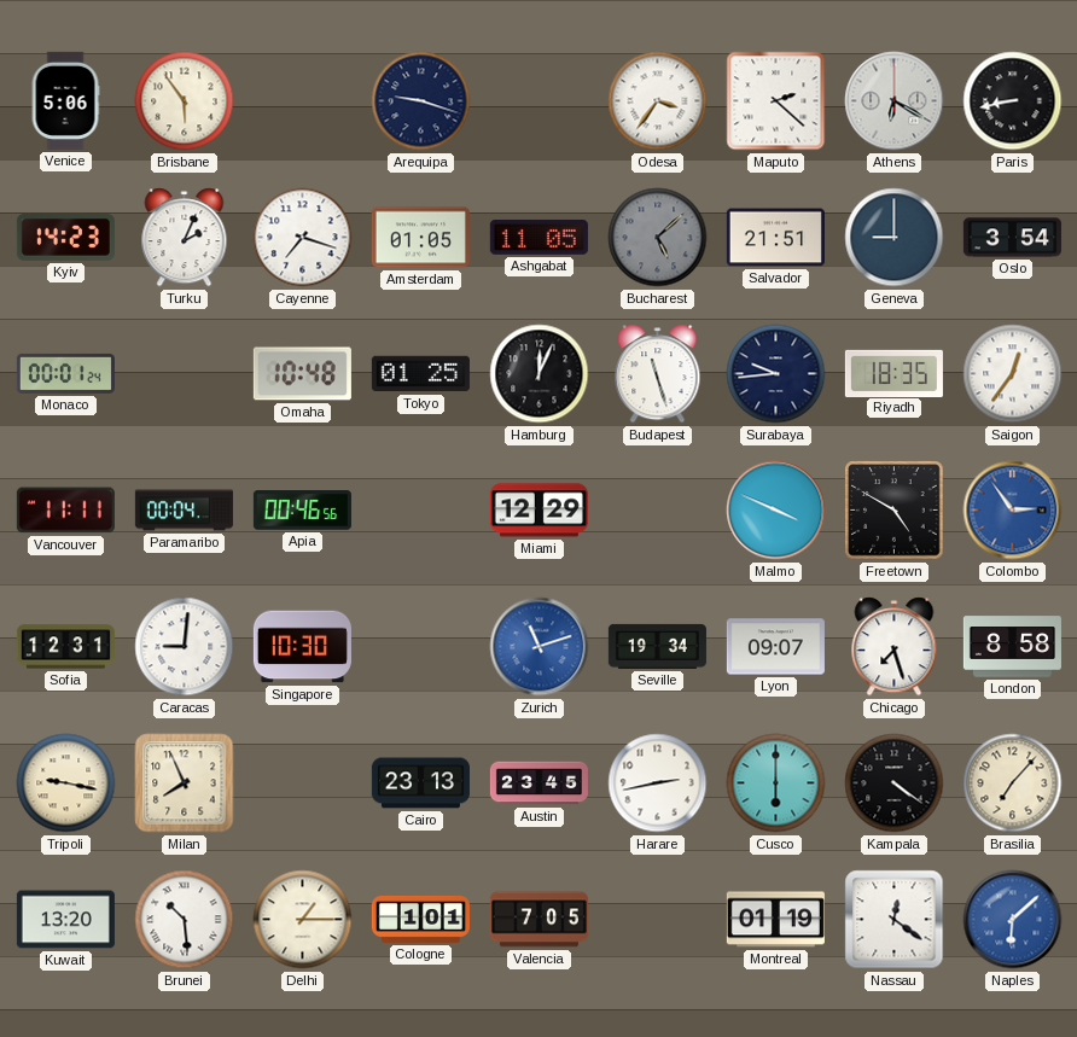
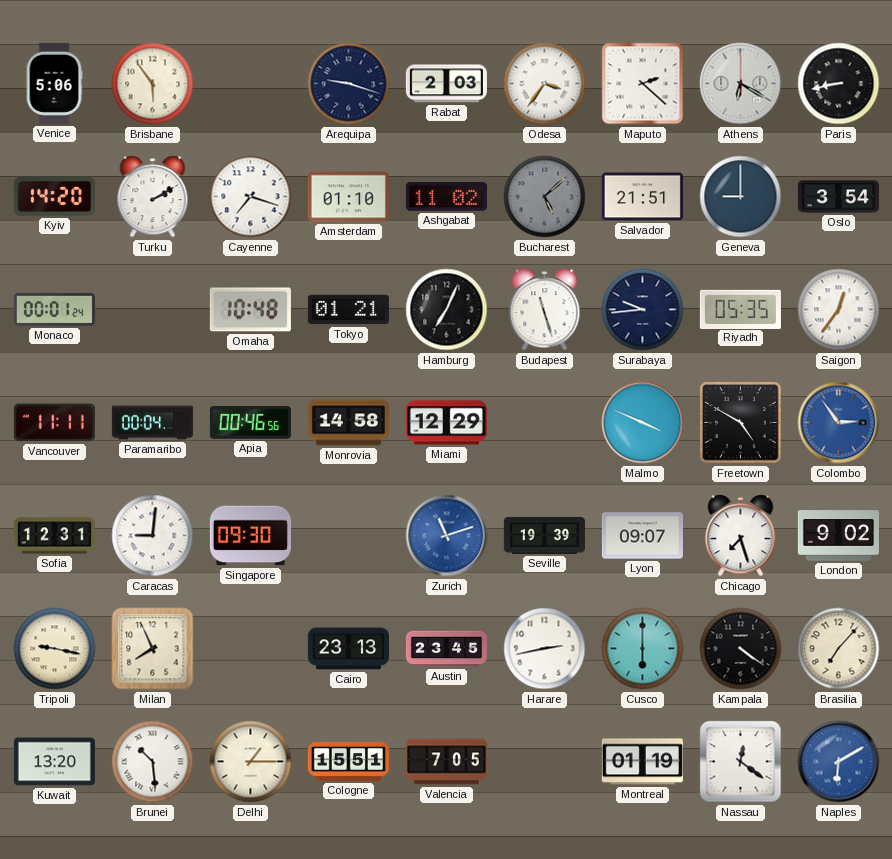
Rabat: none -> 2:03 (446, 84)
Kyiv: 14:23 -> 14:20 (54, 197)
Turku: 2:04 -> 2:10 (153, 197)
Amsterdam: 01:05 -> 01:10 (348, 197)
Ashgabat: 11:05 -> 11:02 (446, 196)
Tokyo: 01:25 -> 01:21 (348, 310)
Hamburg: 12:04 -> 7:04 (447, 310)
Riyadh: 18:35 -> 05:35 (740, 309)
Monrovia: none -> 14:58 (348, 423)
Singapore: 10:30 -> 09:30 (250, 536)
Seville: 19:34 -> 19:39 (544, 535)
London: 8:58 -> 9:02 (838, 536)
Cologne: 1:01 -> 15:51 (348, 762)
Naples: 6:08 -> 6:10 (839, 762)
